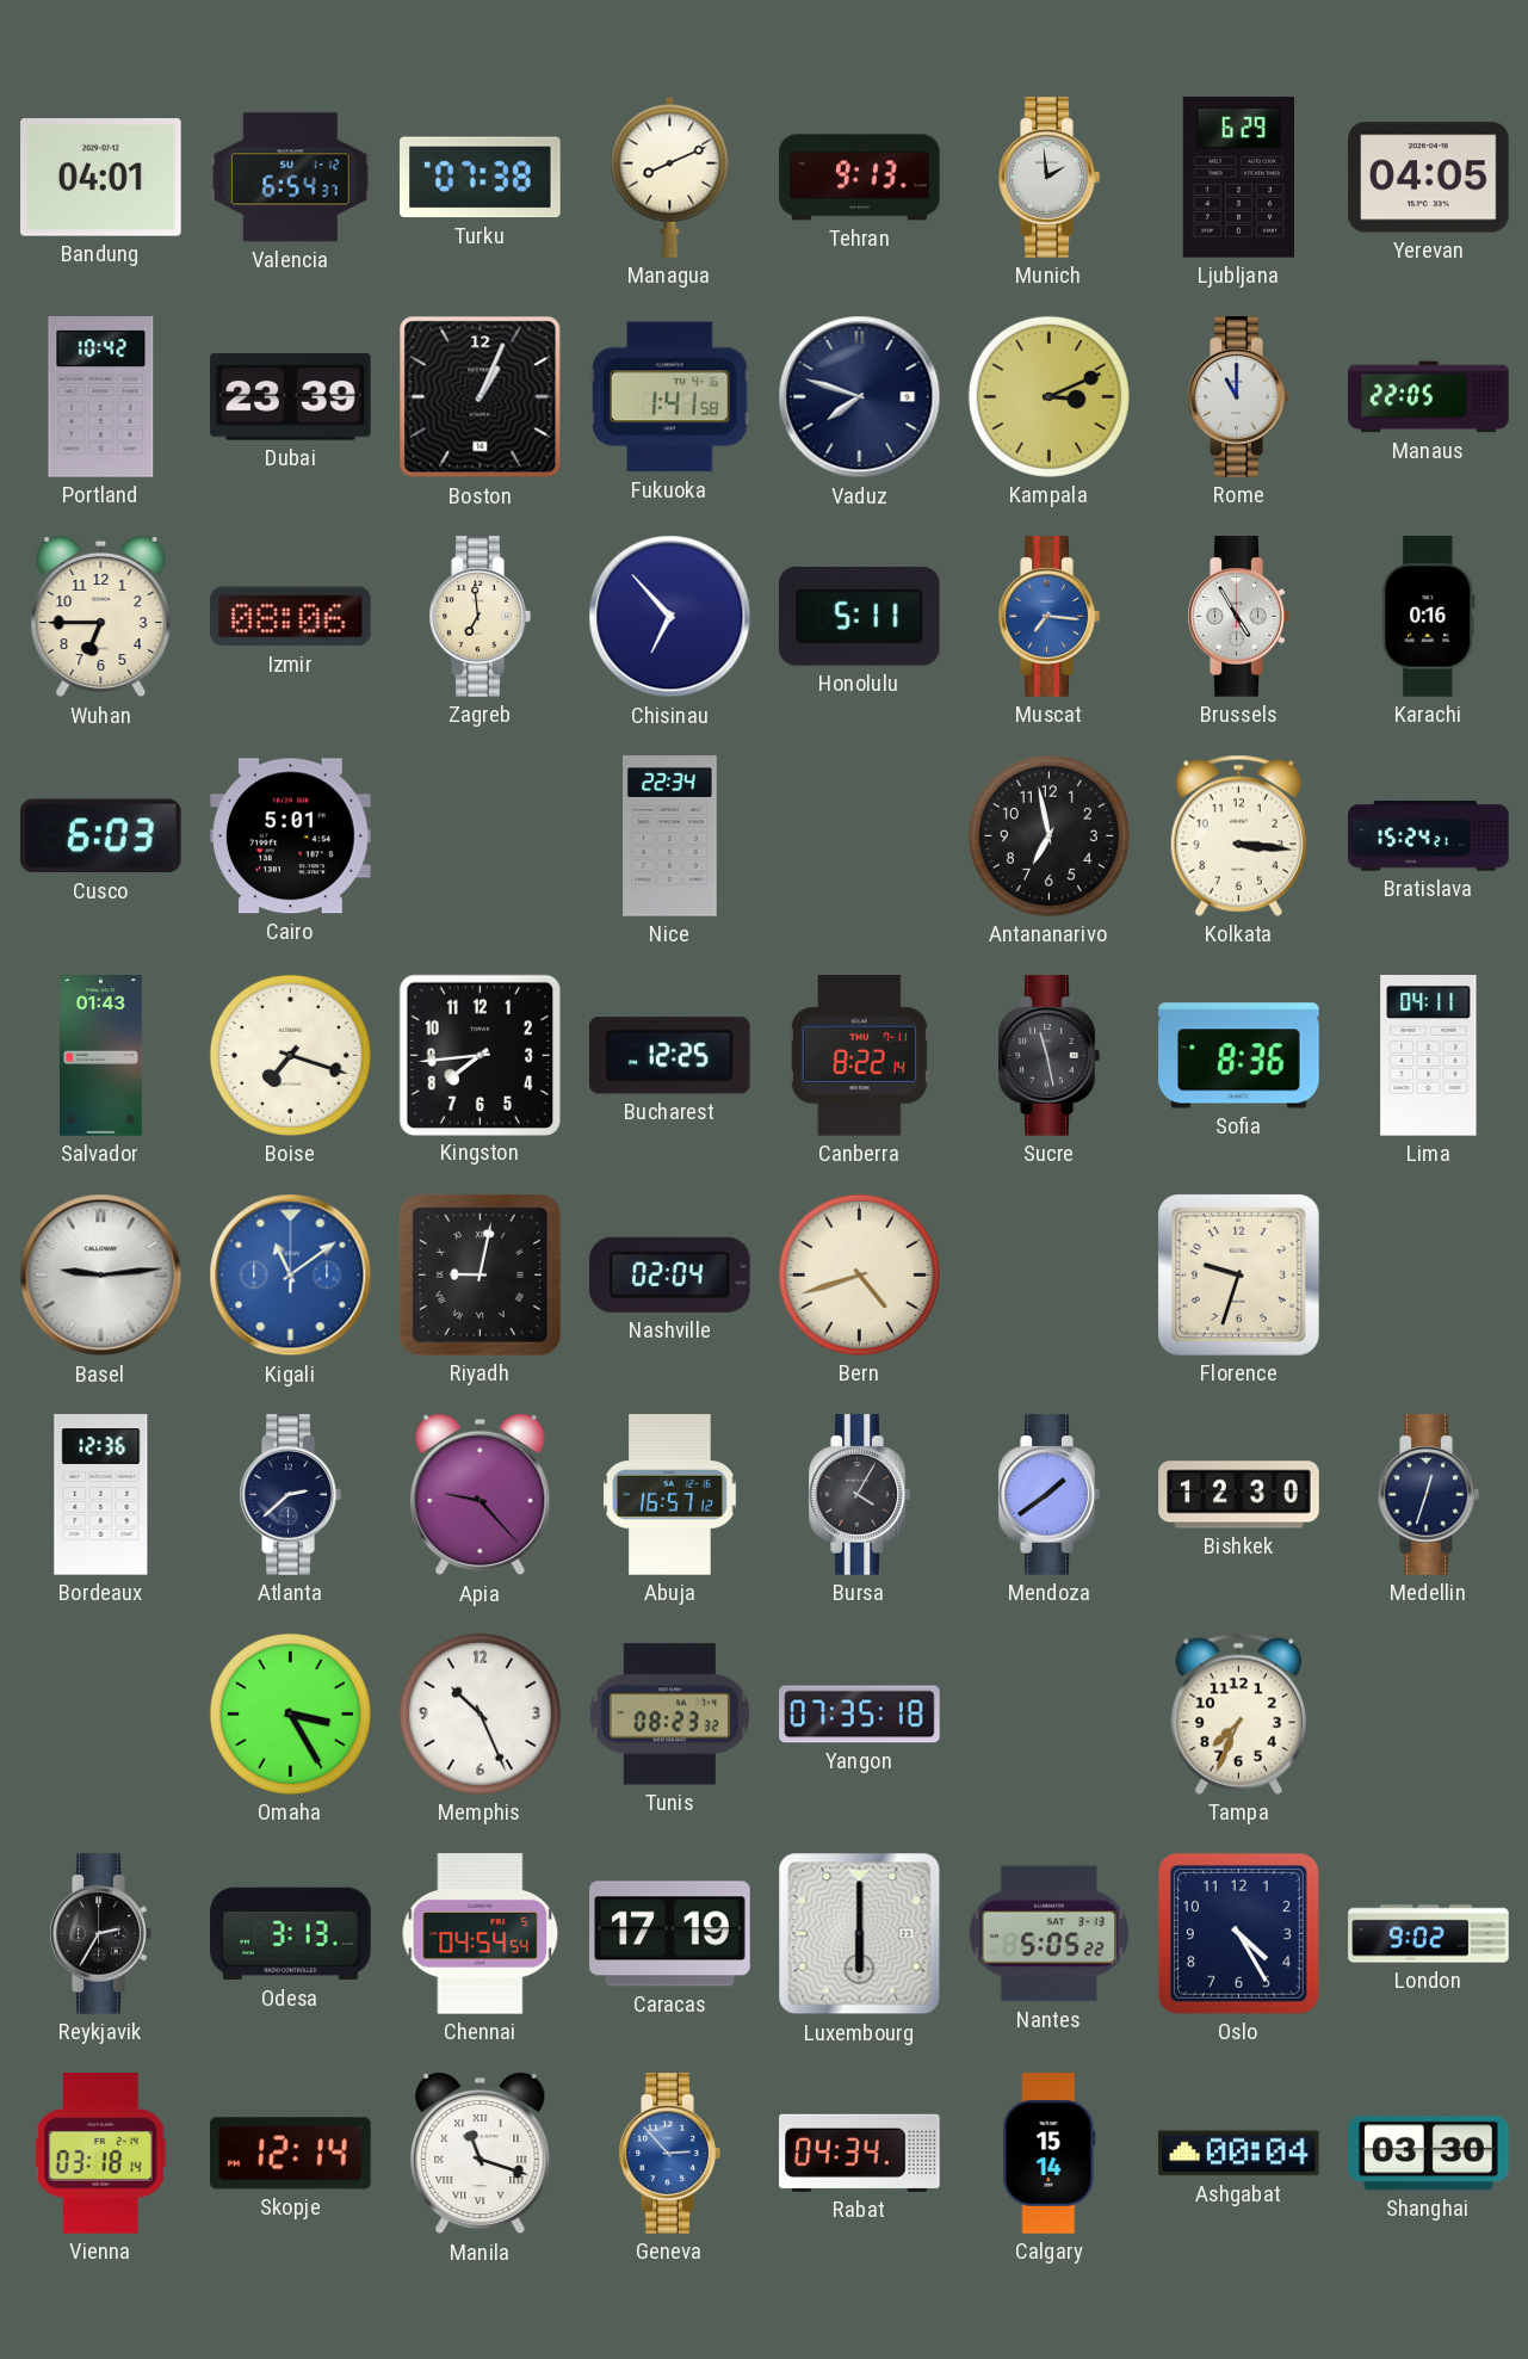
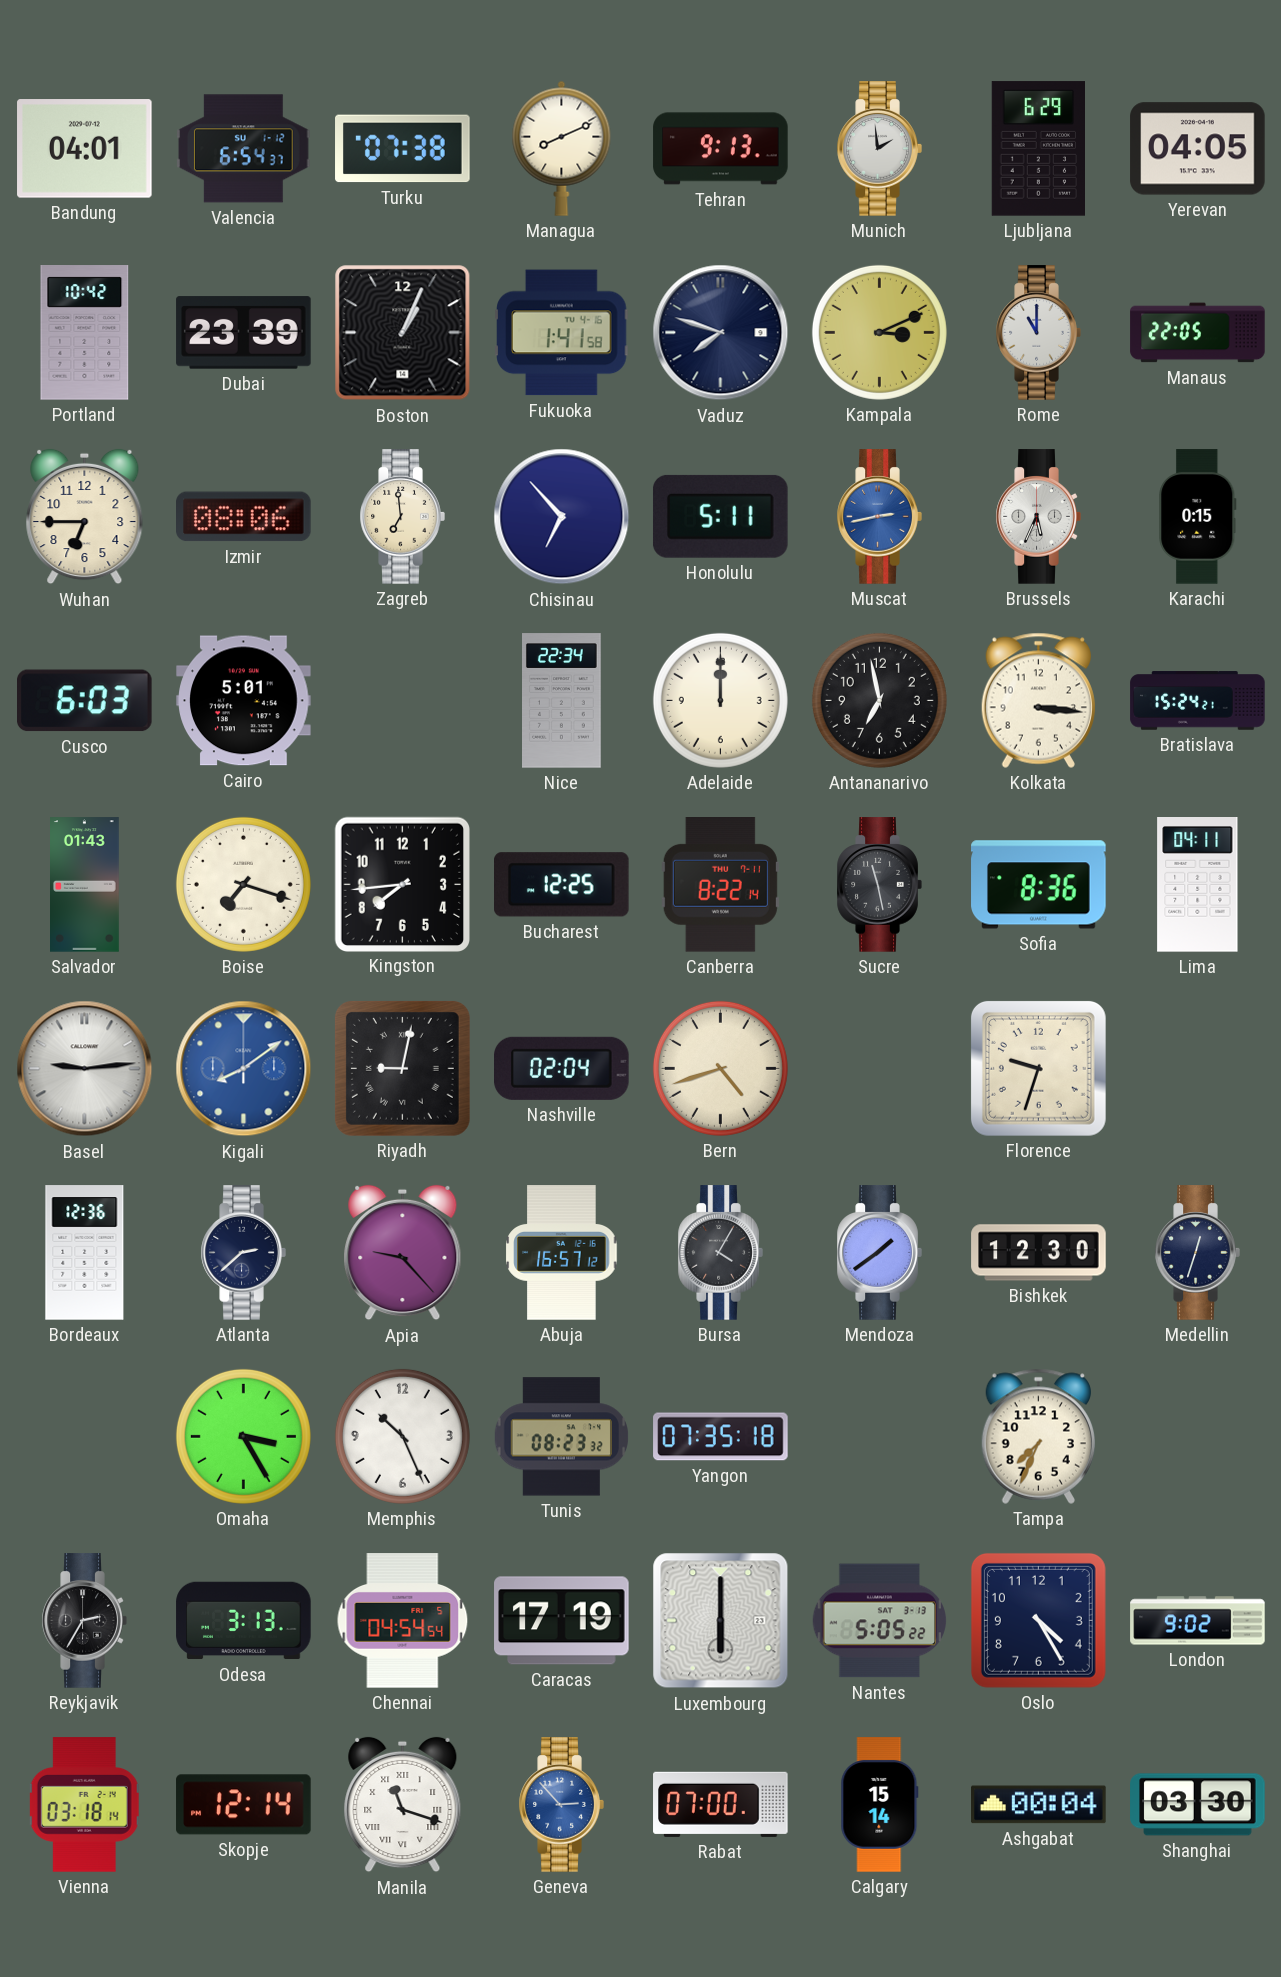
Muscat: 7:16 -> 2:43 (879, 517)
Brussels: 4:55 -> 5:34 (1038, 517)
Karachi: 0:16 -> 0:15 (1198, 517)
Adelaide: none -> 12:00 (720, 700)
Kigali: 11:09 -> 8:09 (244, 1069)
Rabat: 04:34 -> 07:00 (721, 1804)
